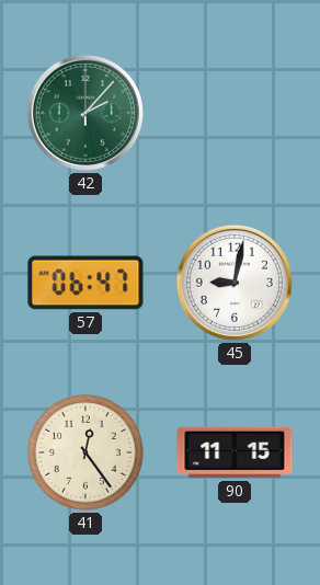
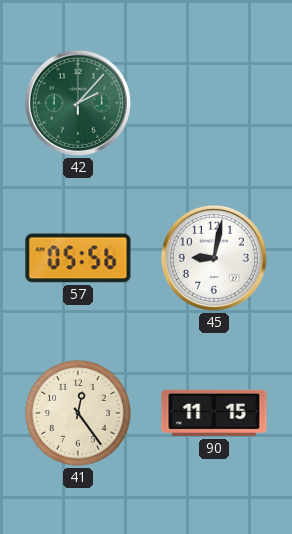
57: 06:47 -> 05:56 (78, 258)
